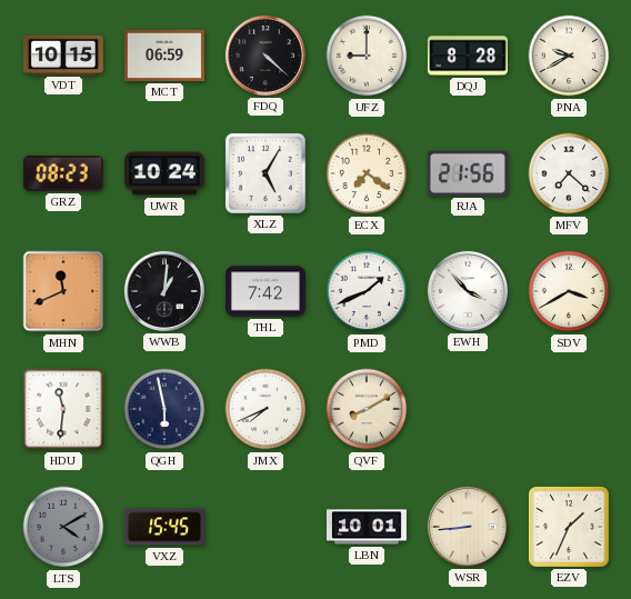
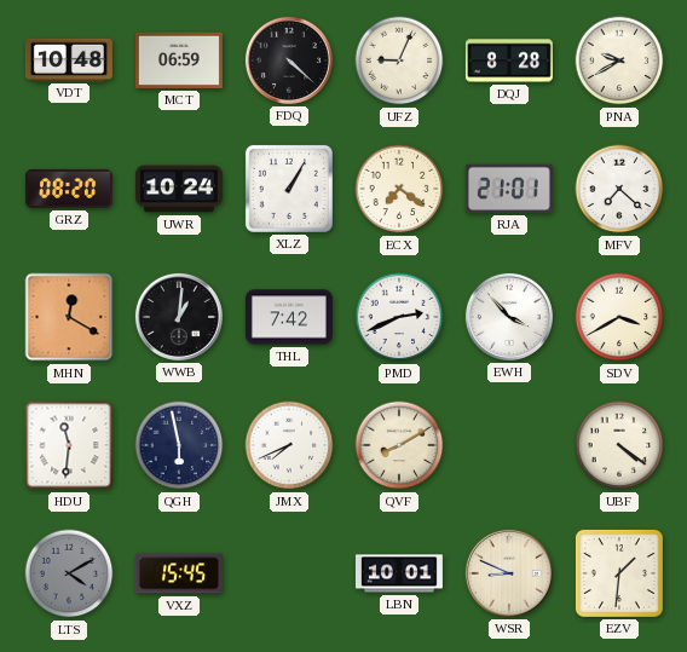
VDT: 10:15 -> 10:48 (69, 59)
UFZ: 9:00 -> 9:04 (399, 60)
GRZ: 08:23 -> 08:20 (69, 189)
XLZ: 5:05 -> 1:05 (289, 189)
RJA: 21:56 -> 21:01 (509, 189)
MHN: 11:41 -> 12:20 (69, 317)
PMD: 1:41 -> 2:41 (399, 317)
UBF: none -> 4:21 (619, 445)
WSR: 8:44 -> 8:49 (509, 573)
EZV: 1:34 -> 1:31 (619, 573)
